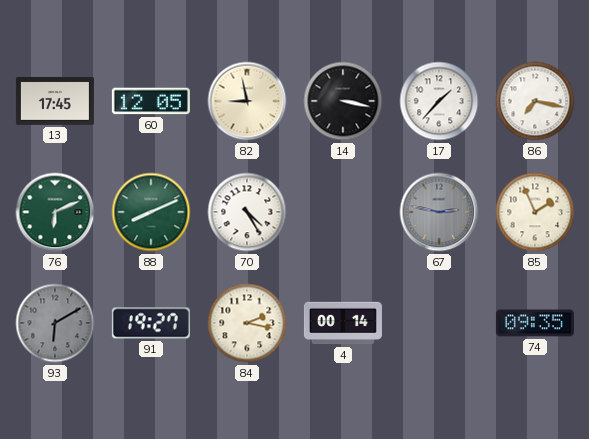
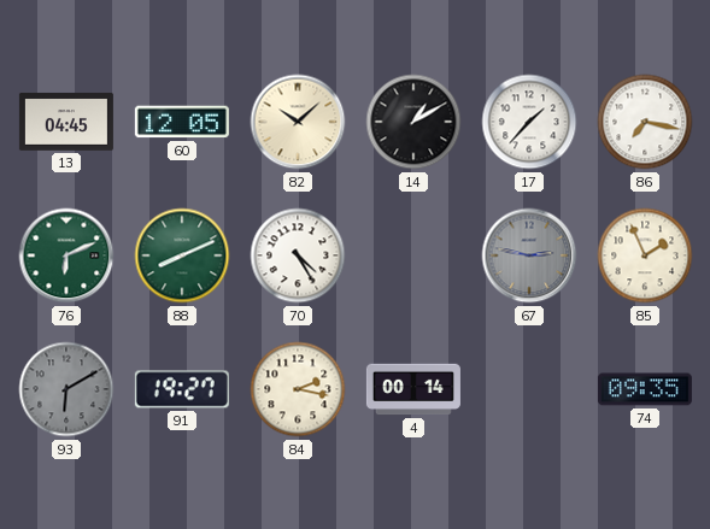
13: 17:45 -> 04:45 (66, 122)
82: 8:58 -> 10:08 (298, 122)
14: 3:17 -> 1:10 (413, 122)
